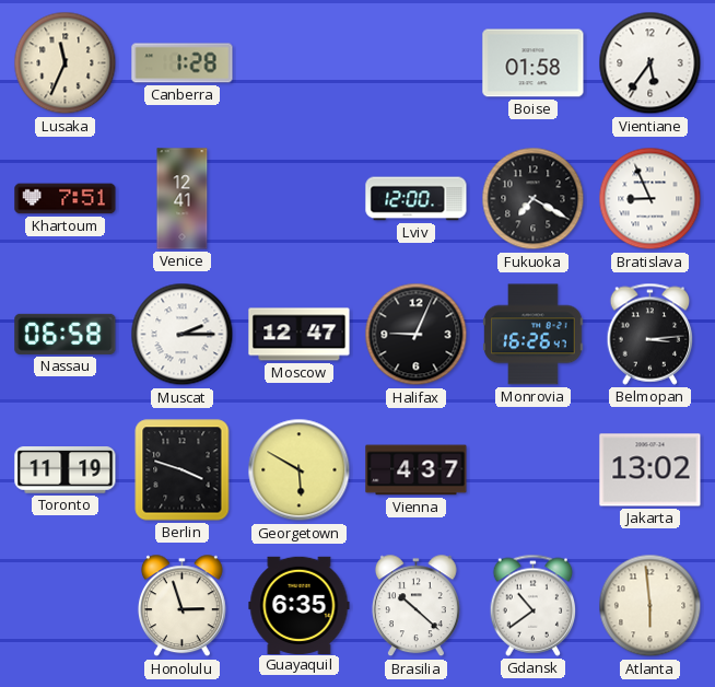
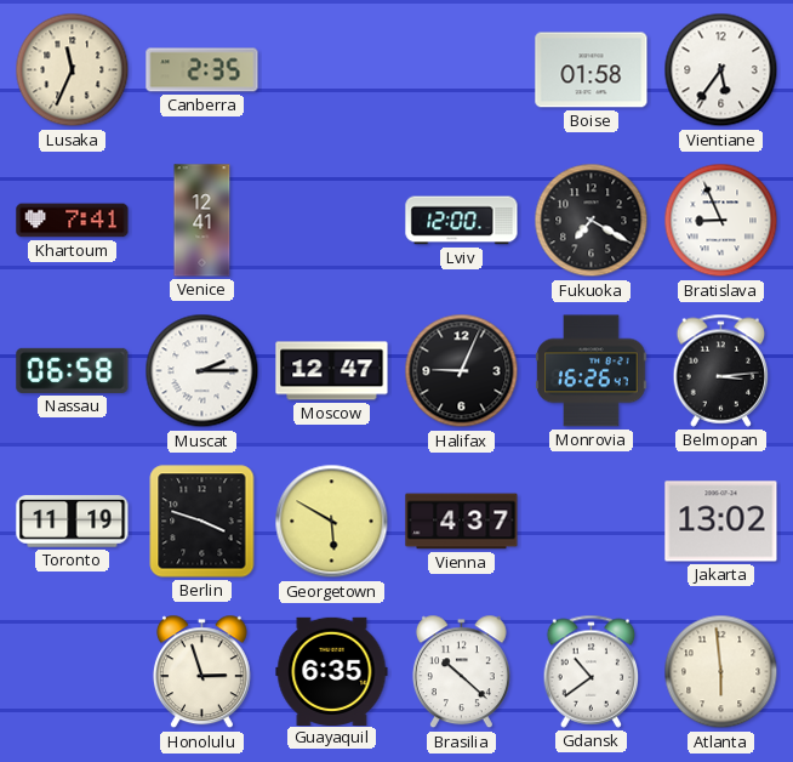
Canberra: 1:28 -> 2:35 (202, 70)
Khartoum: 7:51 -> 7:41 (73, 221)
